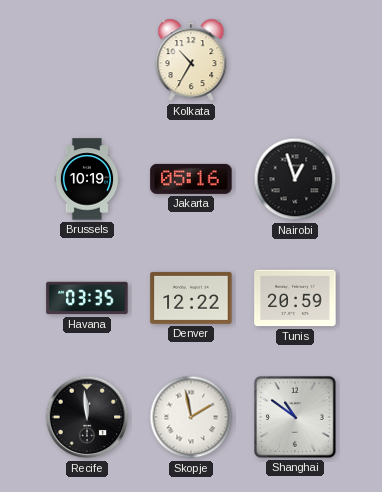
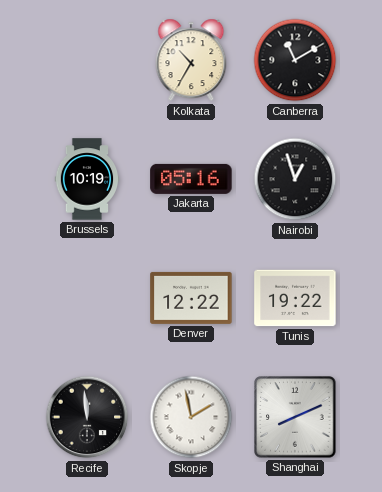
Canberra: none -> 11:10 (295, 60)
Havana: 03:35 -> none (87, 298)
Tunis: 20:59 -> 19:22 (295, 298)
Shanghai: 10:51 -> 8:11 (295, 417)
